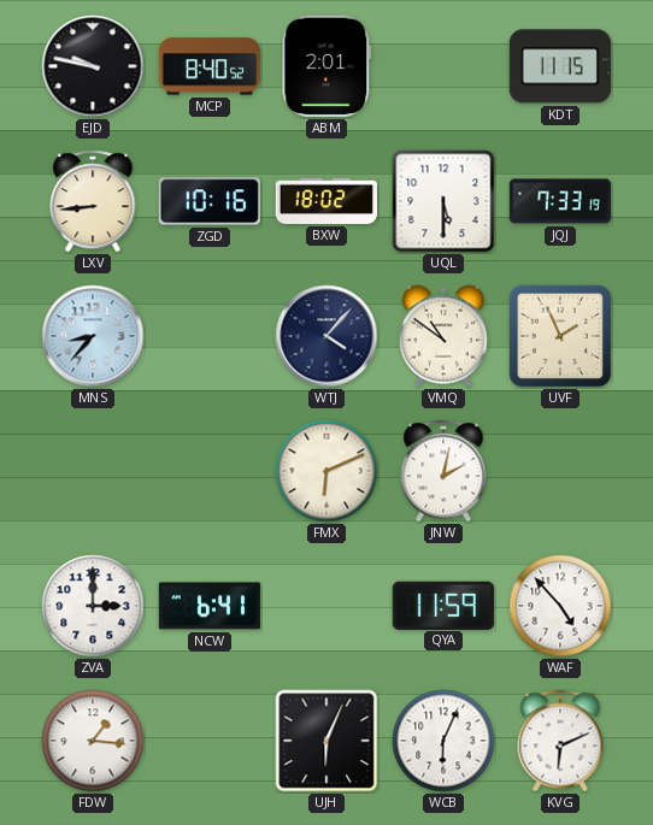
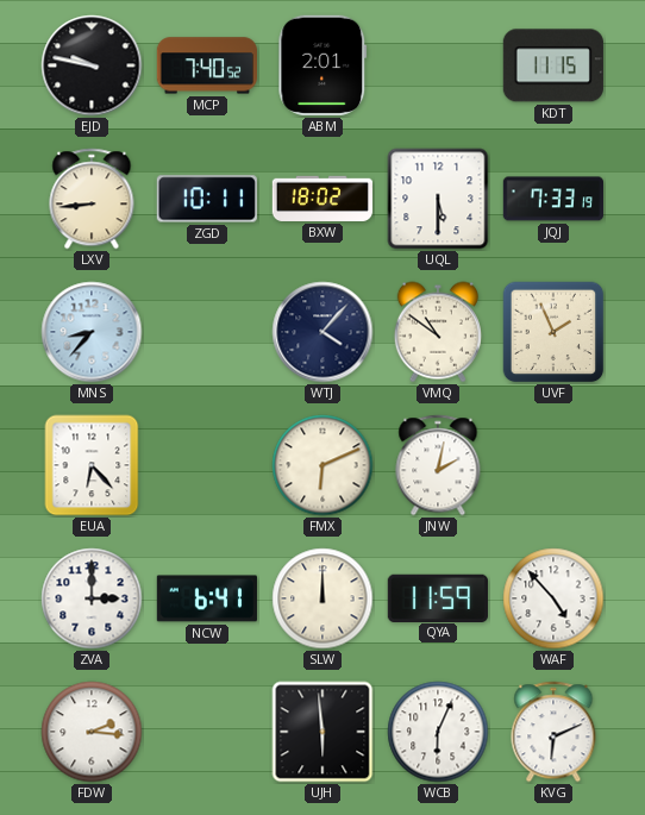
MCP: 8:40 -> 7:40 (207, 65)
ZGD: 10:16 -> 10:11 (207, 199)
EUA: none -> 6:23 (92, 465)
SLW: none -> 12:00 (322, 598)
FDW: 1:16 -> 2:16 (92, 732)
UJH: 6:04 -> 5:59 (322, 732)
